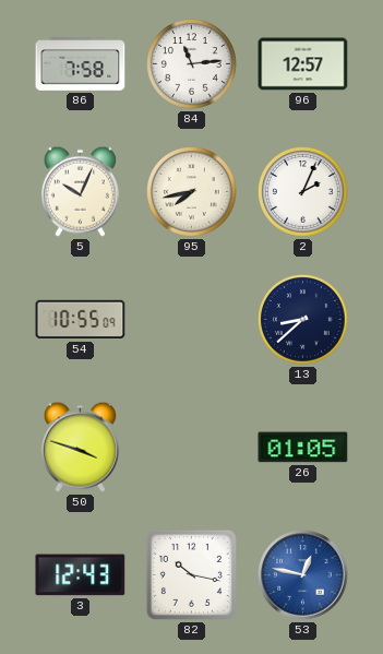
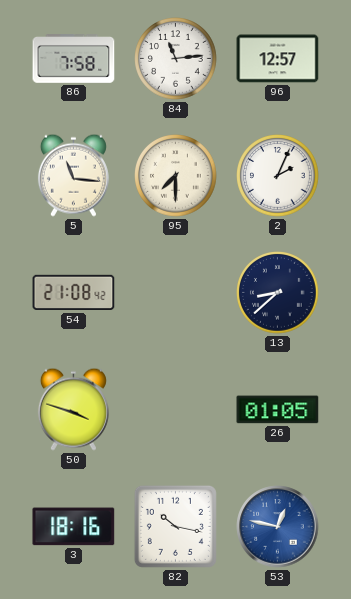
5: 10:04 -> 11:16 (73, 175)
95: 7:43 -> 7:30 (176, 176)
54: 10:55 -> 21:08 (74, 293)
3: 12:43 -> 18:16 (74, 527)
